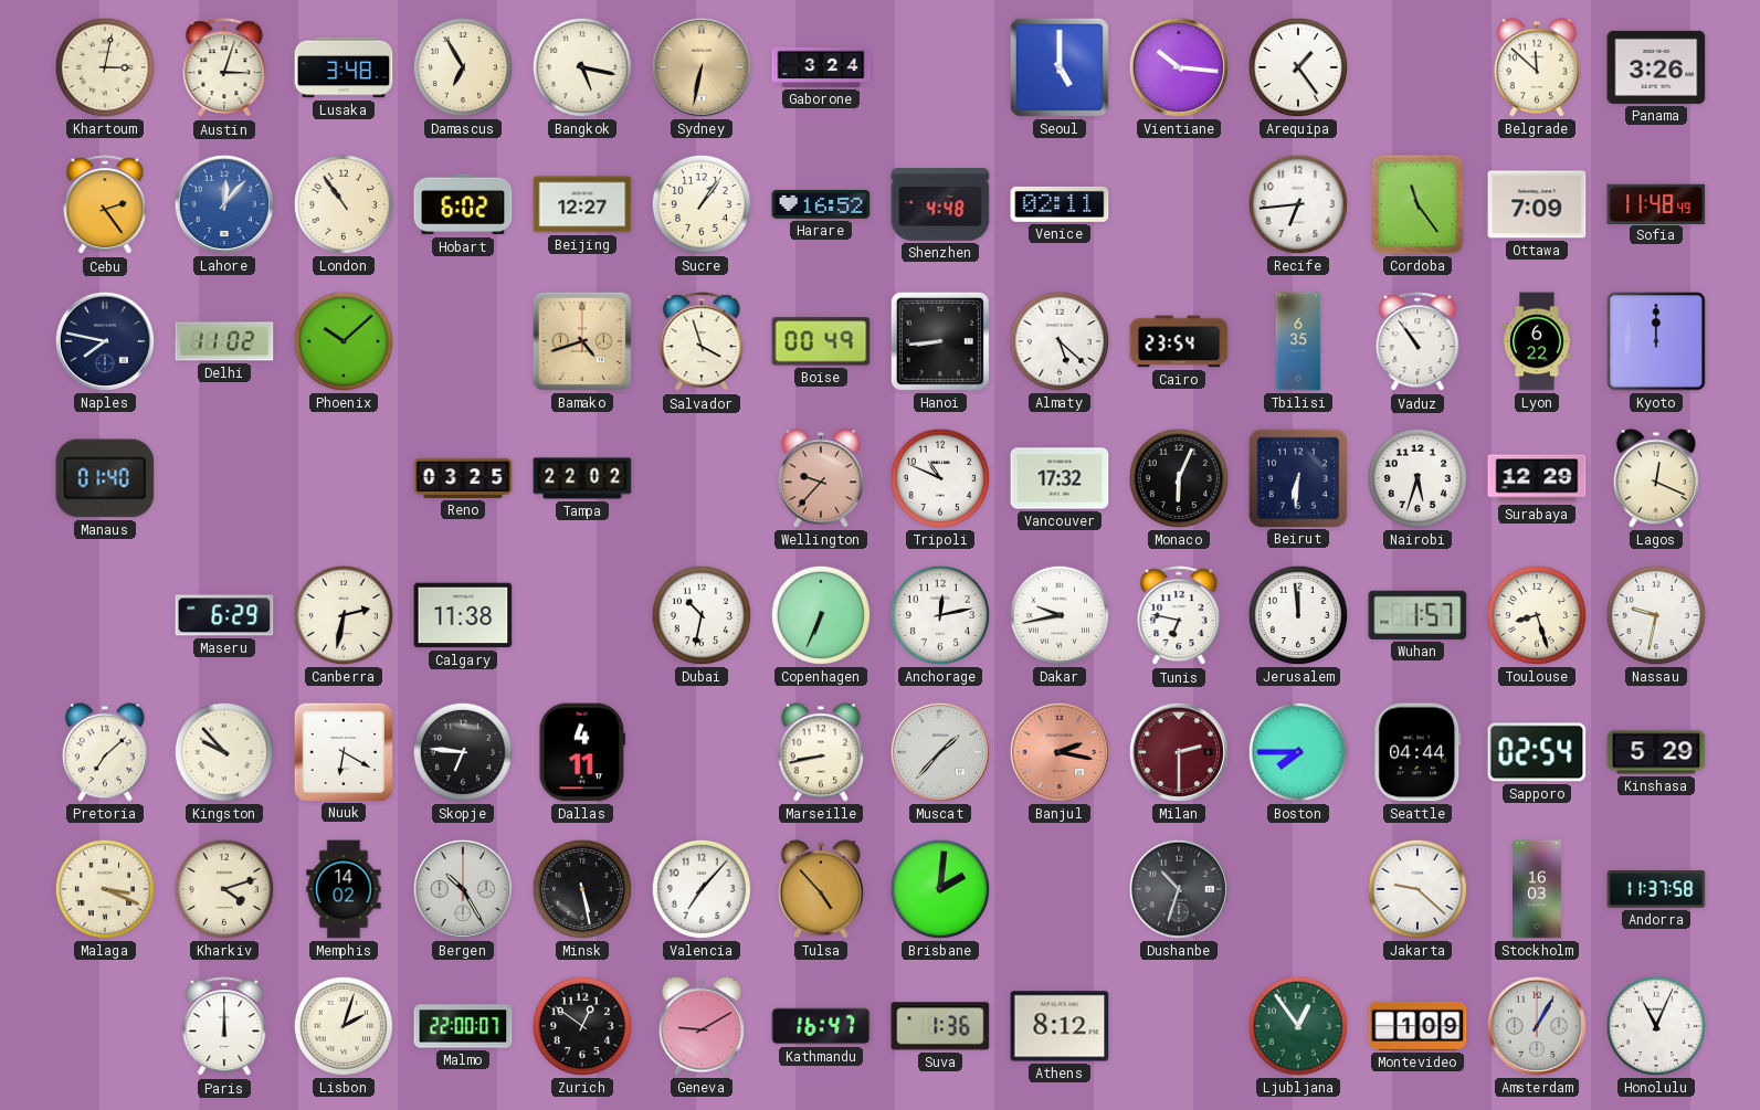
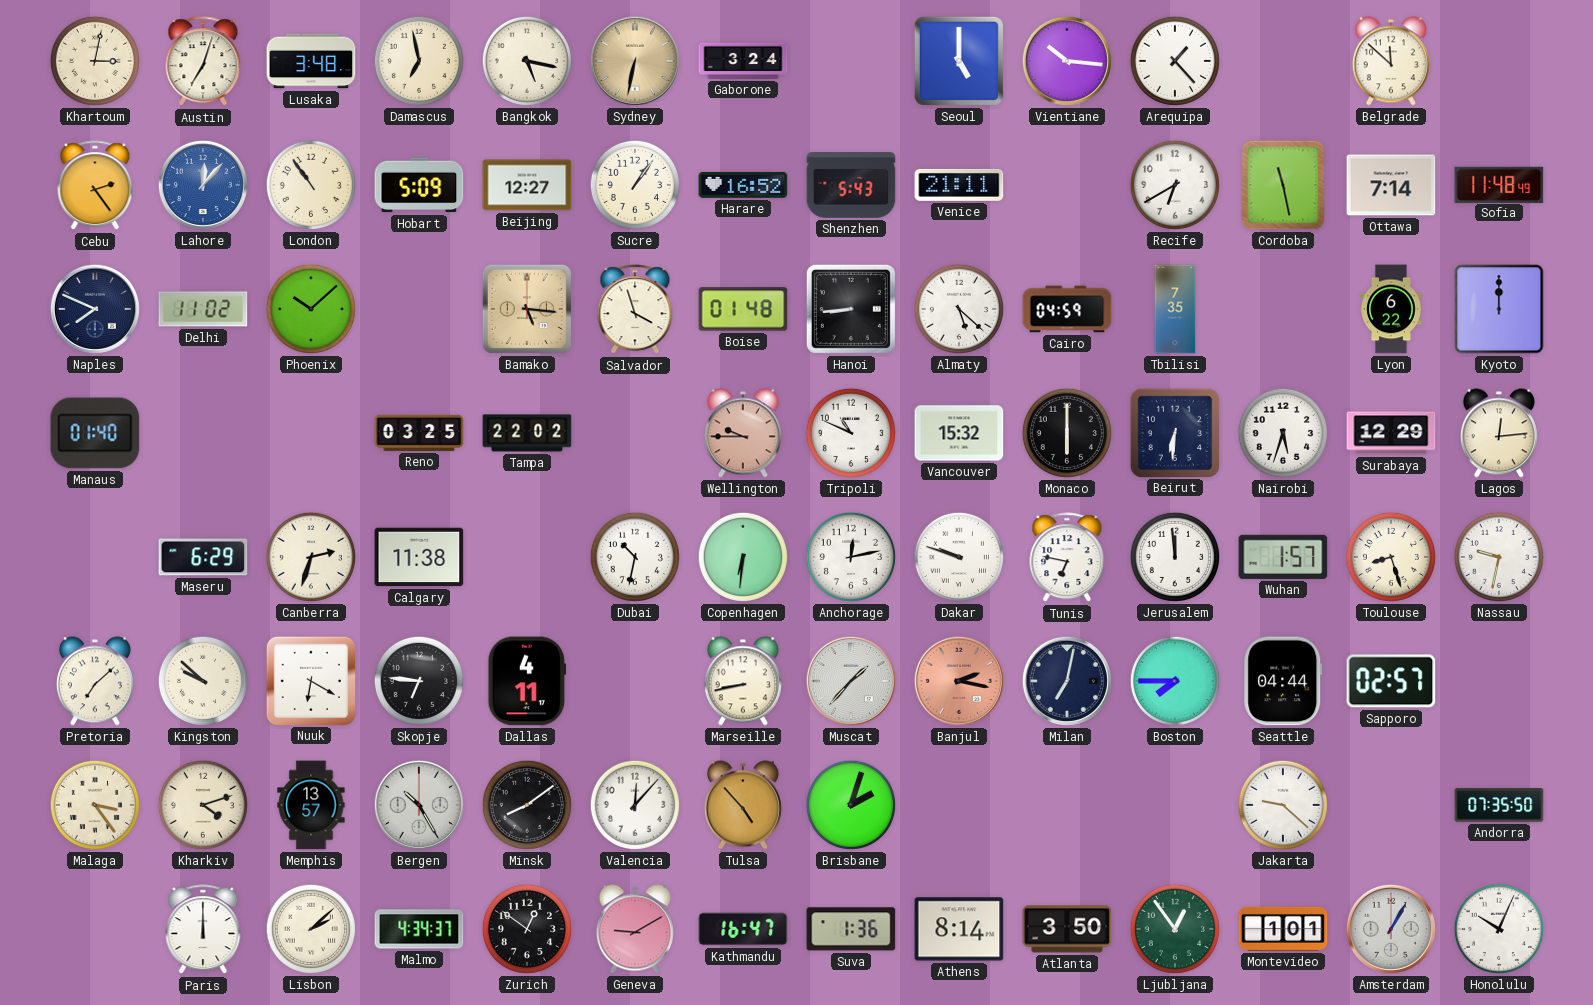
Austin: 3:03 -> 7:03 (203, 62)
Damascus: 6:55 -> 6:58 (419, 61)
Arequipa: 1:24 -> 1:23 (1175, 61)
Panama: 3:26 -> none (1656, 67)
Hobart: 6:02 -> 5:09 (419, 185)
Shenzhen: 4:48 -> 5:43 (851, 185)
Venice: 02:11 -> 21:11 (959, 185)
Recife: 6:44 -> 6:40 (1175, 185)
Cordoba: 11:24 -> 11:28 (1283, 185)
Ottawa: 7:09 -> 7:14 (1391, 185)
Naples: 7:47 -> 7:49 (95, 309)
Bamako: 4:42 -> 5:16 (527, 309)
Boise: 00:49 -> 01:48 (743, 309)
Cairo: 23:54 -> 04:59 (1067, 309)
Tbilisi: 6:35 -> 7:35 (1175, 309)
Vaduz: 10:54 -> none (1418, 342)
Wellington: 9:37 -> 9:45 (743, 433)
Vancouver: 17:32 -> 15:32 (959, 433)
Monaco: 6:04 -> 6:00 (1067, 433)
Lagos: 12:19 -> 12:14 (1499, 433)
Canberra: 2:32 -> 2:33 (311, 557)
Copenhagen: 6:34 -> 6:31 (743, 557)
Dakar: 9:43 -> 9:48 (959, 557)
Kingston: 9:53 -> 9:52 (203, 681)
Milan: 2:30 -> 7:02 (1067, 681)
Milan dial: burgundy -> navy (1067, 681)
Sapporo: 02:54 -> 02:57 (1391, 681)
Kinshasa: 5:29 -> none (1656, 752)
Malaga: 3:19 -> 3:24 (95, 805)
Memphis: 14:02 -> 13:57 (311, 805)
Minsk: 5:28 -> 8:09 (527, 805)
Valencia: 7:07 -> 12:07 (635, 805)
Brisbane: 2:01 -> 2:03 (851, 805)
Dushanbe: 10:33 -> none (1179, 889)
Stockholm: 16:03 -> none (1538, 889)
Andorra: 11:37 -> 07:35 (1499, 805)
Lisbon: 2:03 -> 2:08 (311, 929)
Malmo: 22:00 -> 4:34 (419, 929)
Athens: 8:12 -> 8:14 (959, 929)
Atlanta: none -> 3:50 (1067, 929)
Montevideo: 1:09 -> 1:01 (1283, 929)
Honolulu: 11:04 -> 10:04 (1499, 929)
